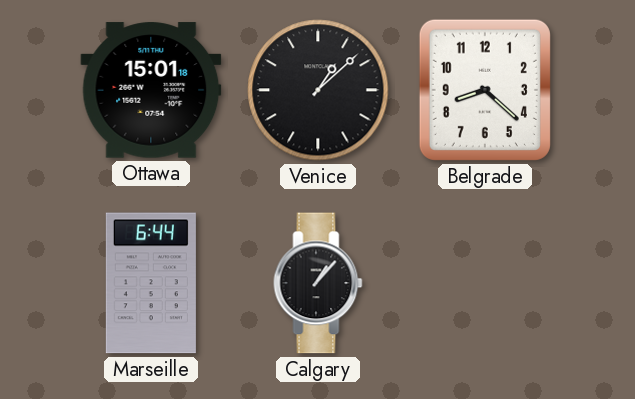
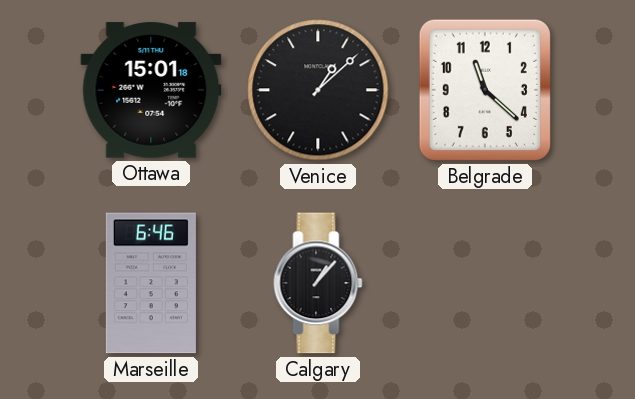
Belgrade: 8:22 -> 11:22 (485, 90)
Marseille: 6:44 -> 6:46 (151, 283)
